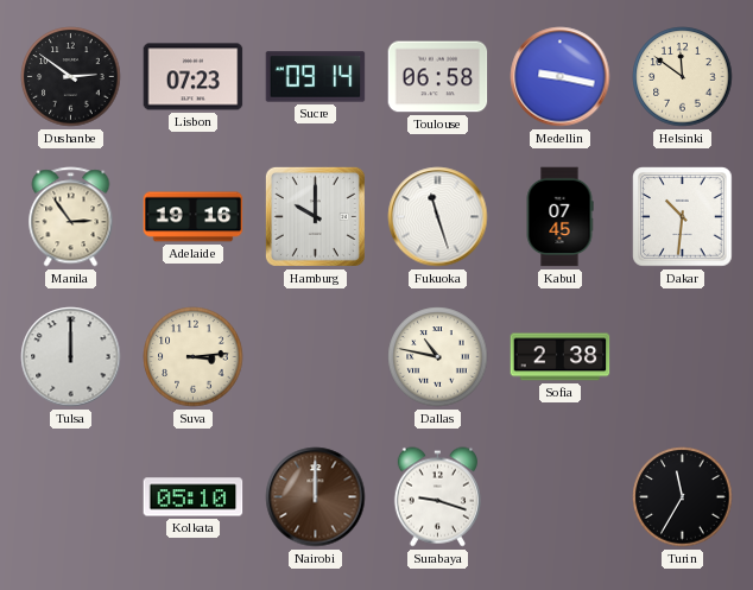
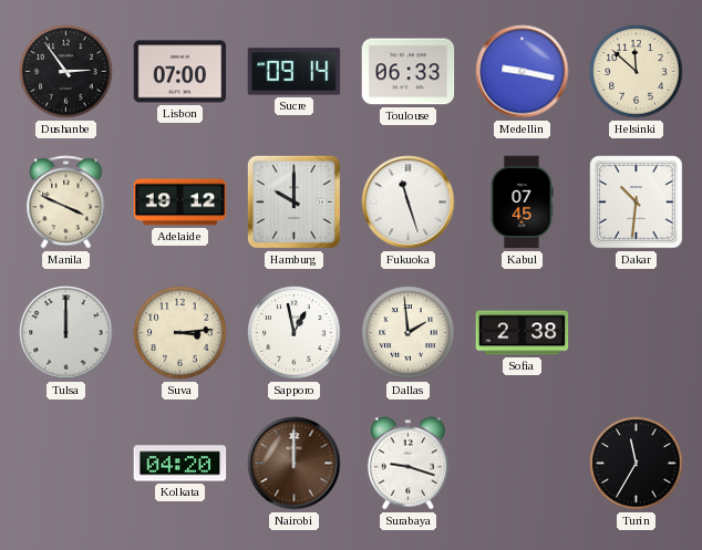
Dushanbe: 2:51 -> 2:54 (66, 72)
Lisbon: 07:23 -> 07:00 (180, 72)
Toulouse: 06:58 -> 06:33 (409, 72)
Helsinki: 11:51 -> 11:52 (637, 72)
Manila: 2:54 -> 3:49 (66, 203)
Adelaide: 19:16 -> 19:12 (180, 203)
Sapporo: none -> 12:58 (295, 333)
Dallas: 10:47 -> 1:59 (409, 333)
Kolkata: 05:10 -> 04:20 (180, 464)
